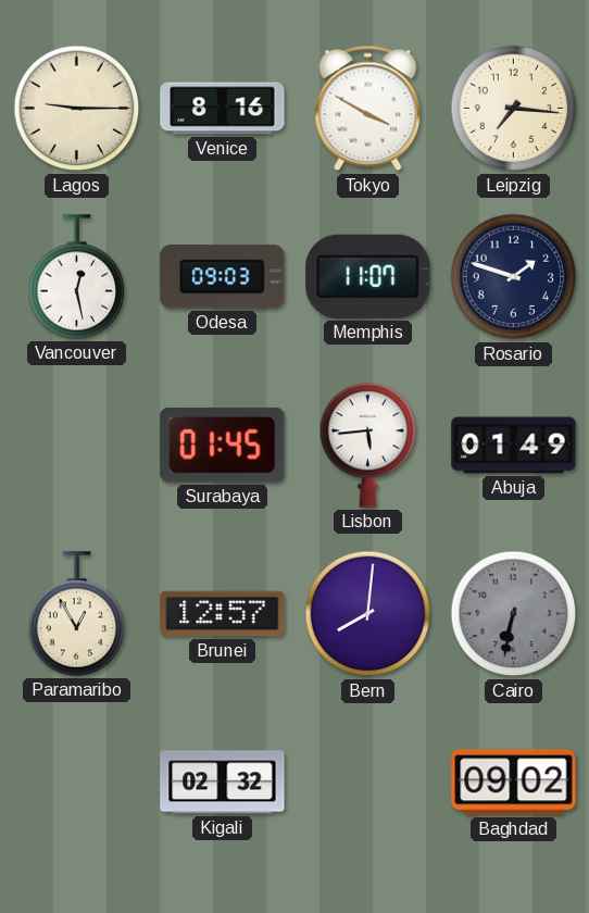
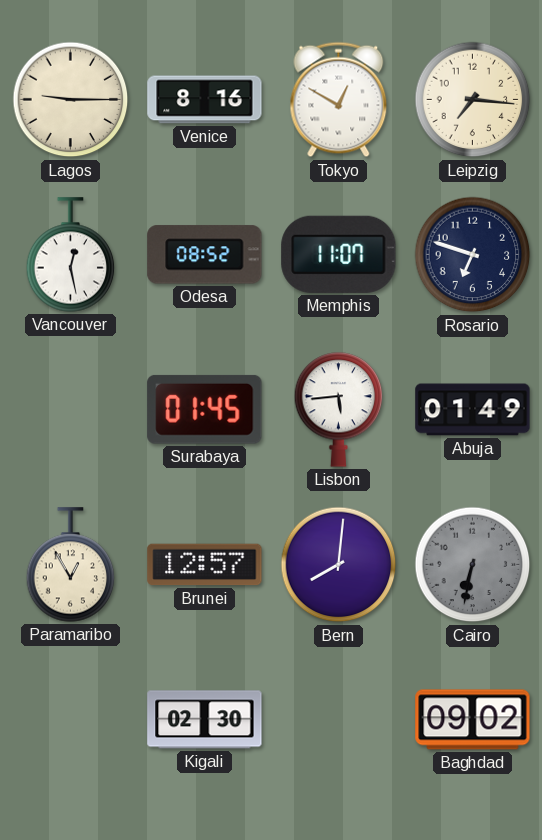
Tokyo: 3:50 -> 12:50 (339, 100)
Odesa: 09:03 -> 08:52 (205, 255)
Rosario: 1:48 -> 6:48 (473, 255)
Kigali: 02:32 -> 02:30 (205, 720)
